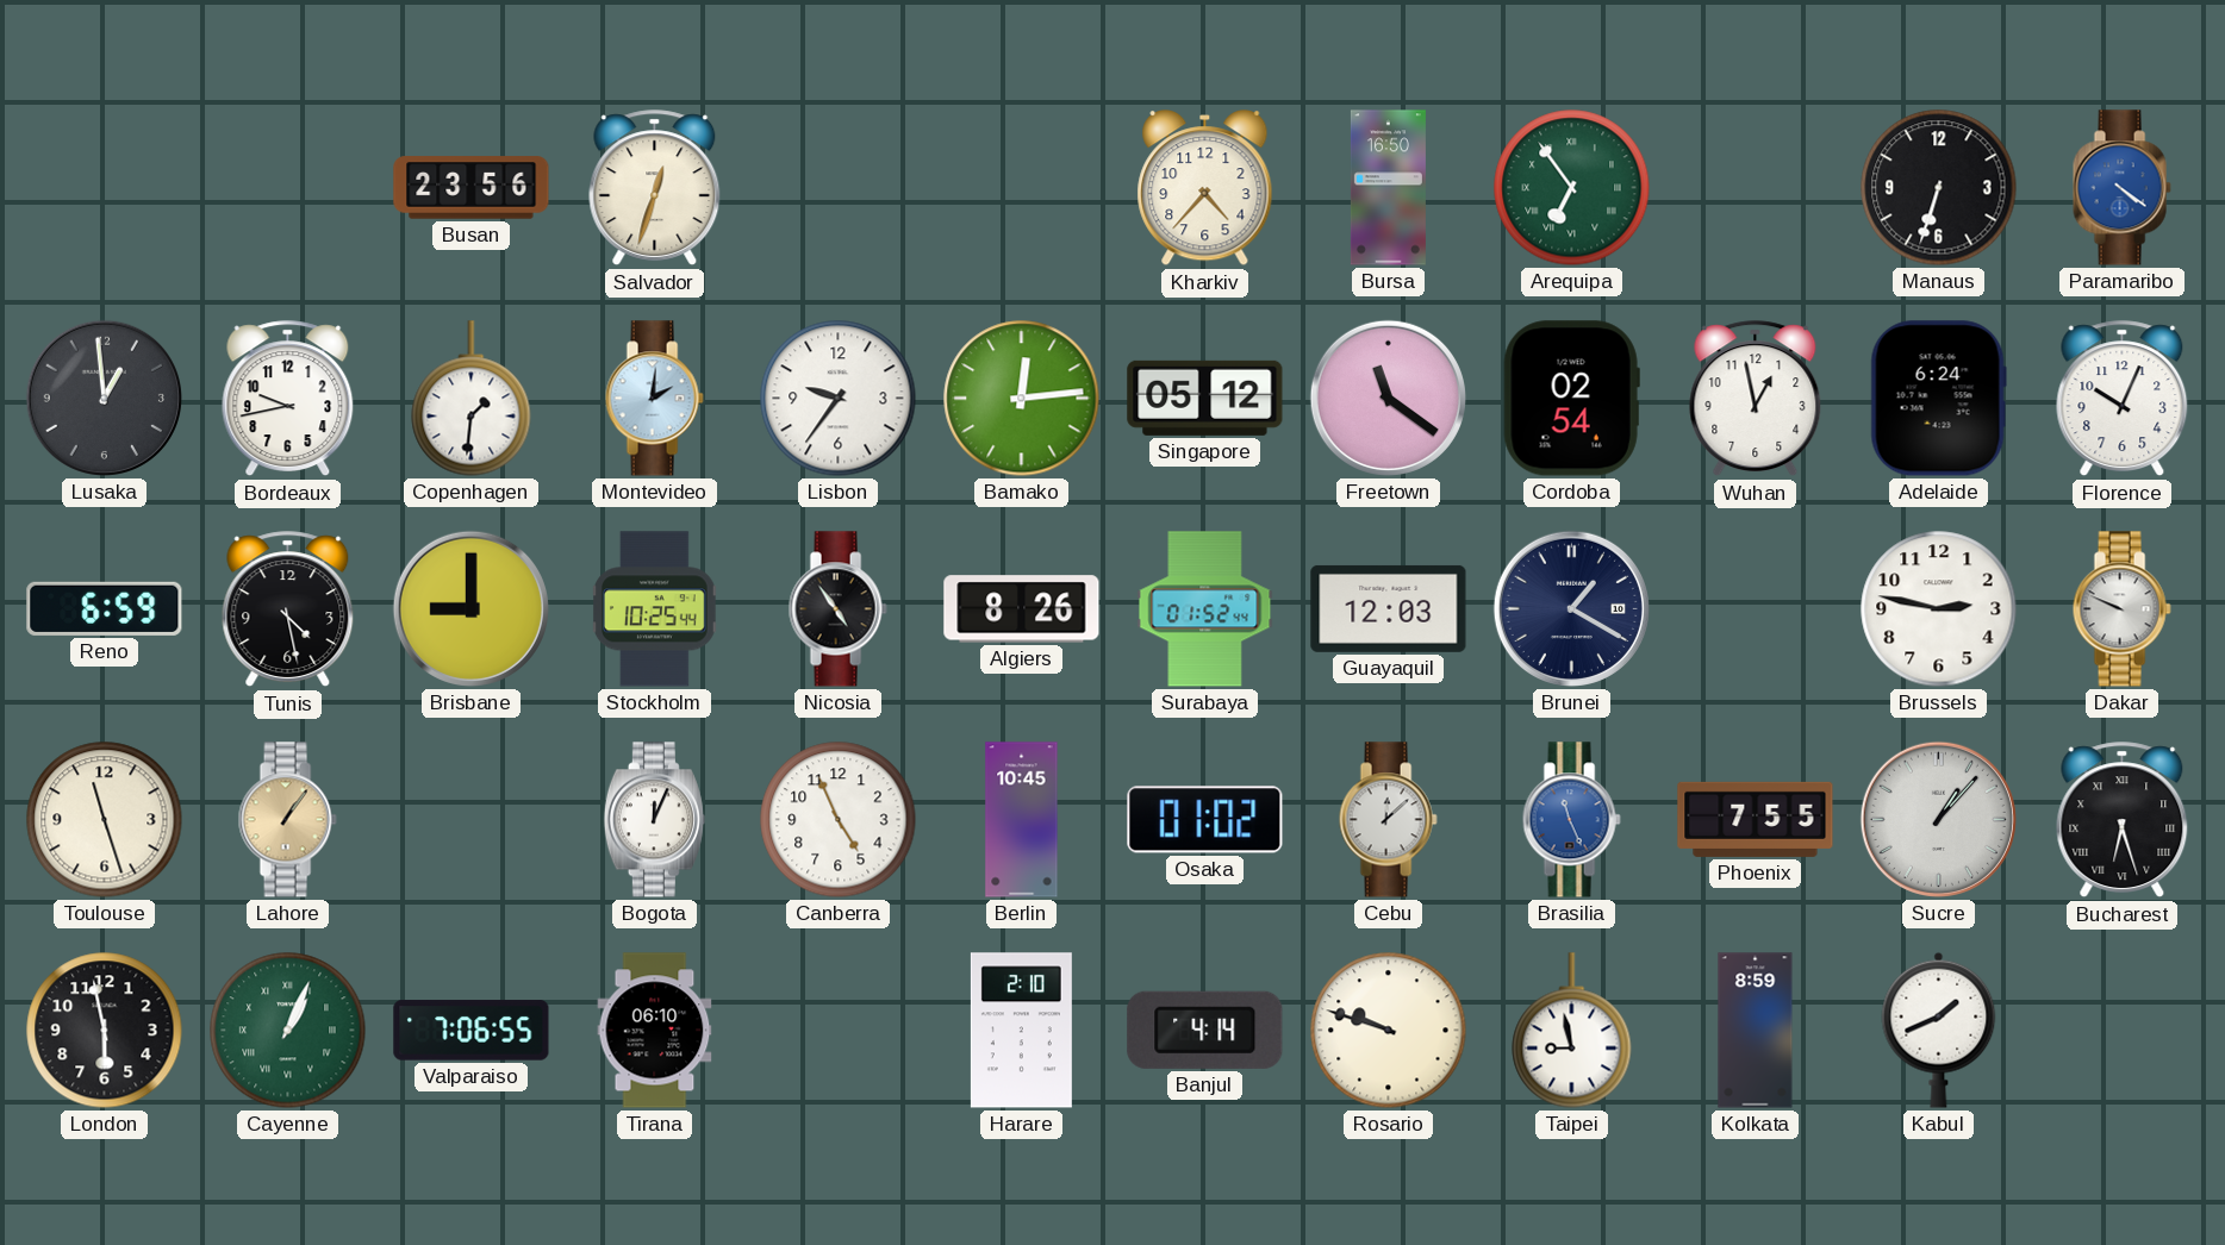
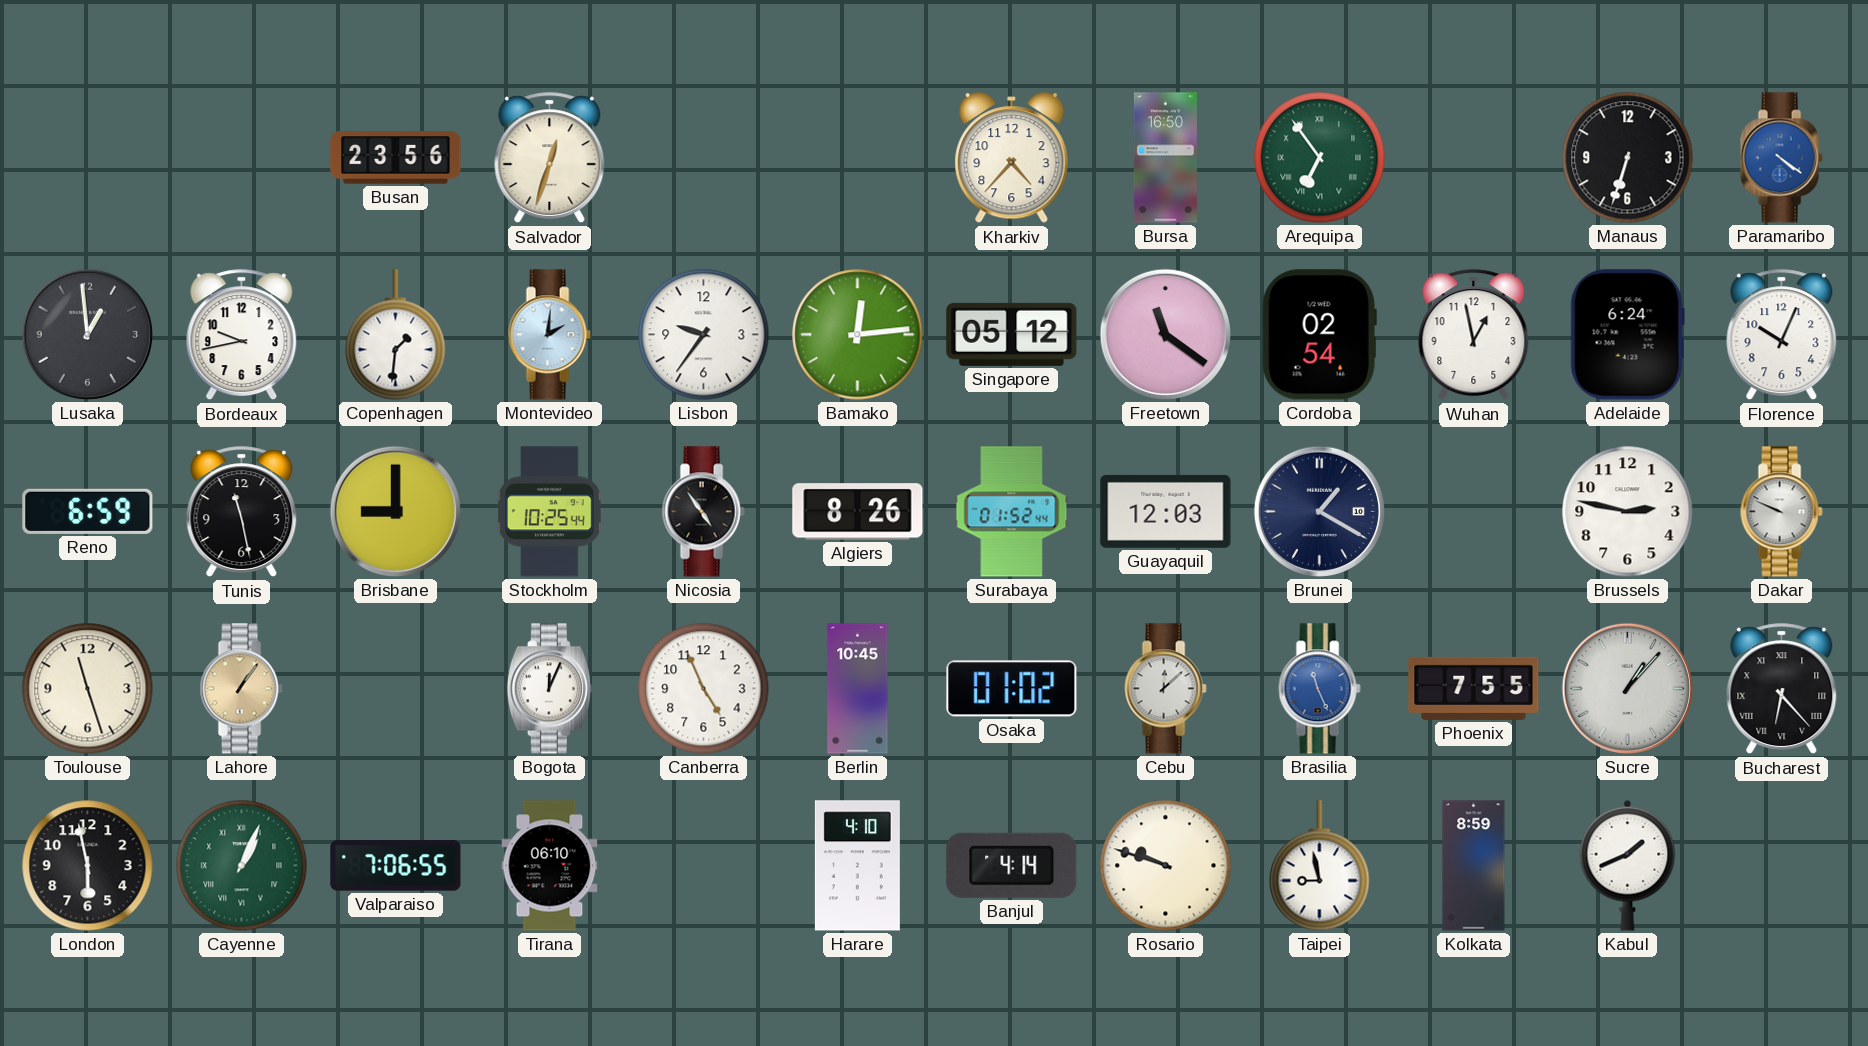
Tunis: 4:28 -> 11:28 (242, 512)
Bucharest: 6:27 -> 6:23 (1782, 689)
Harare: 2:10 -> 4:10 (857, 866)
